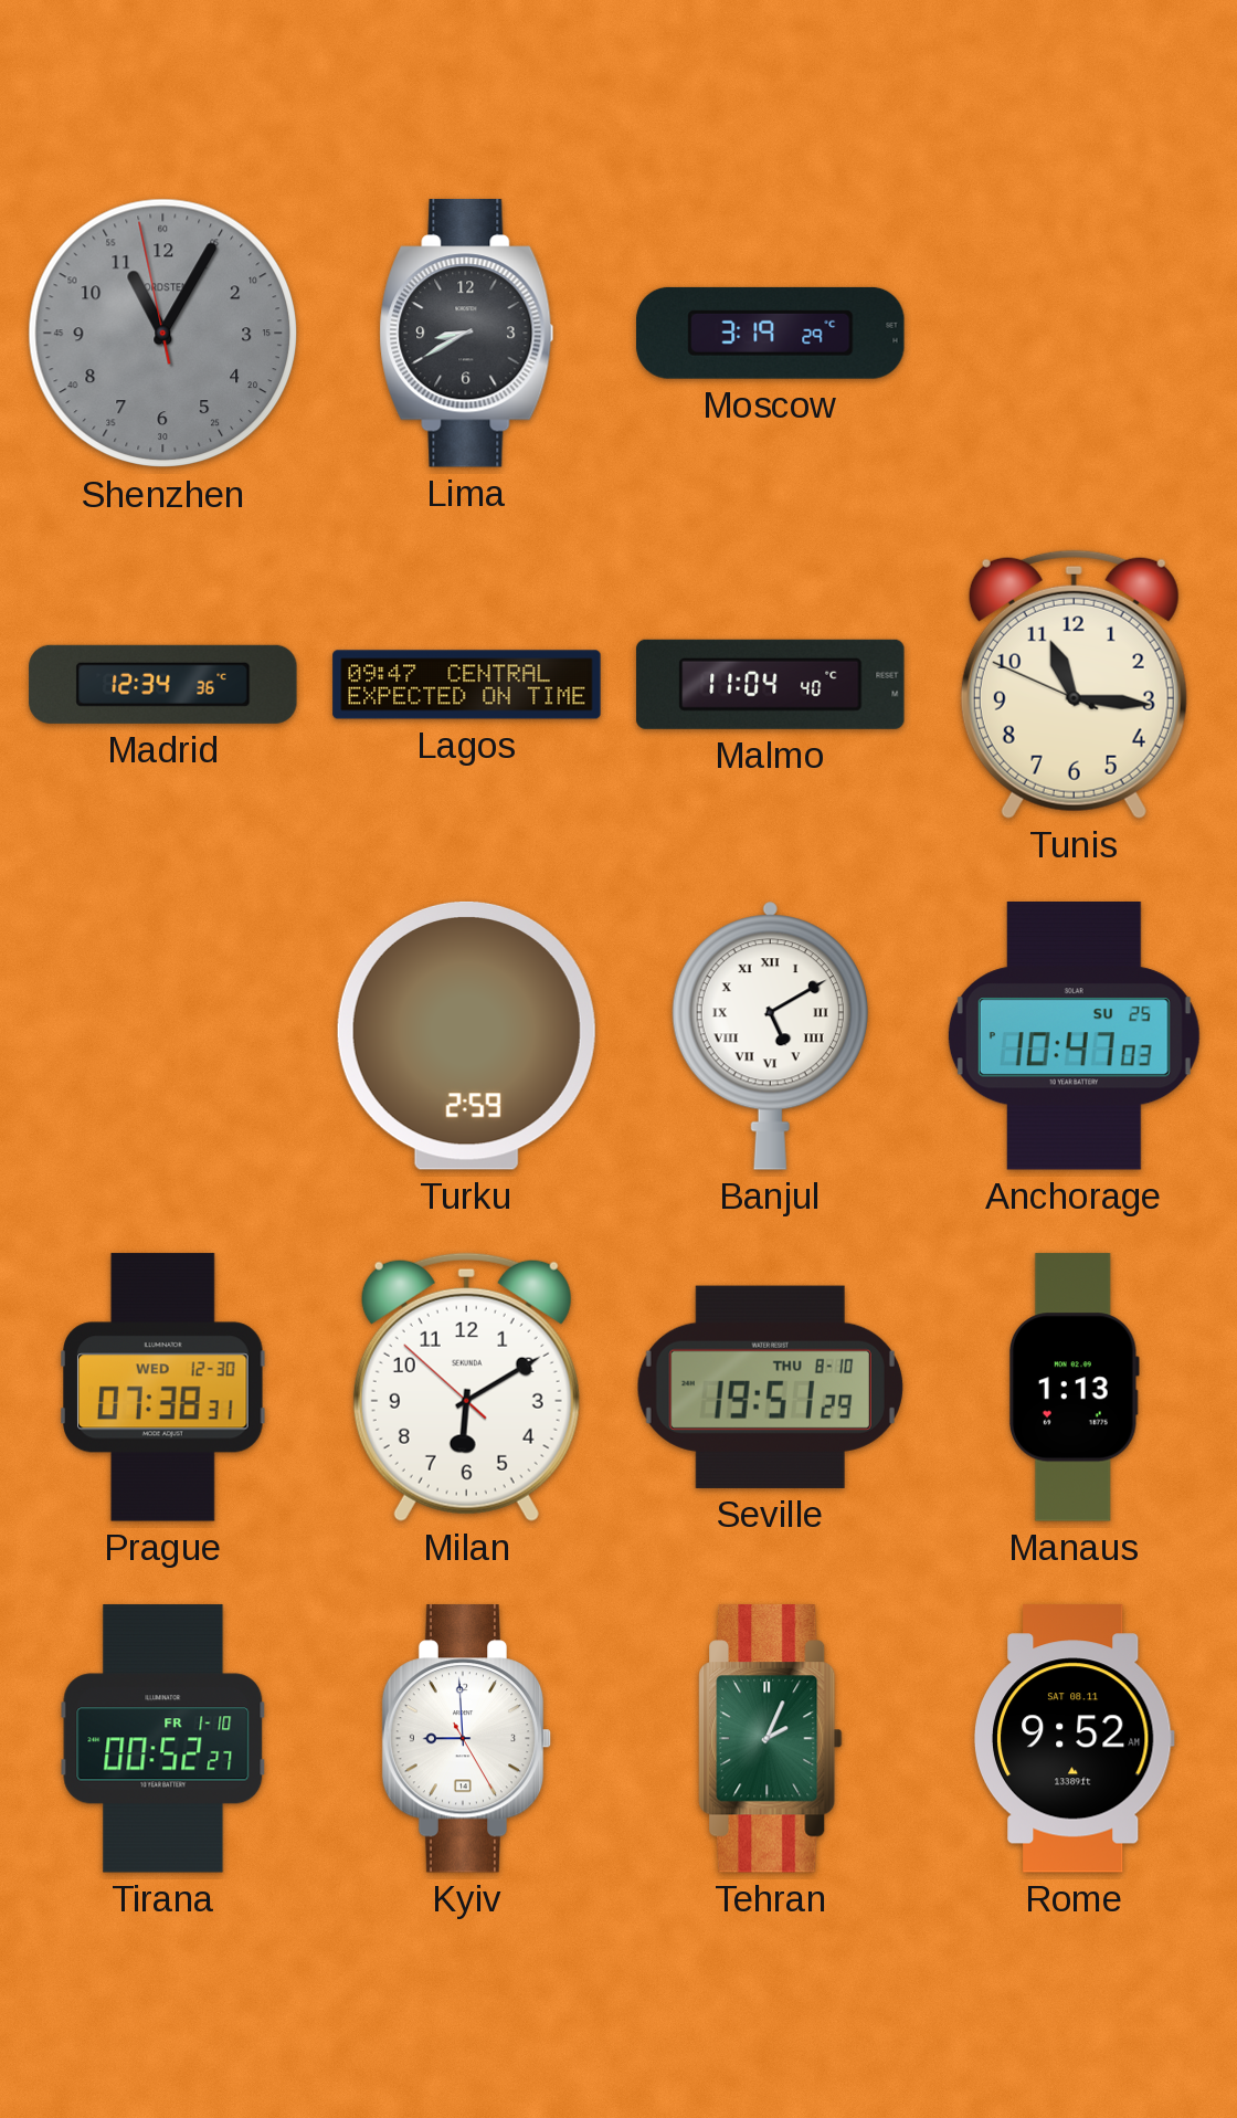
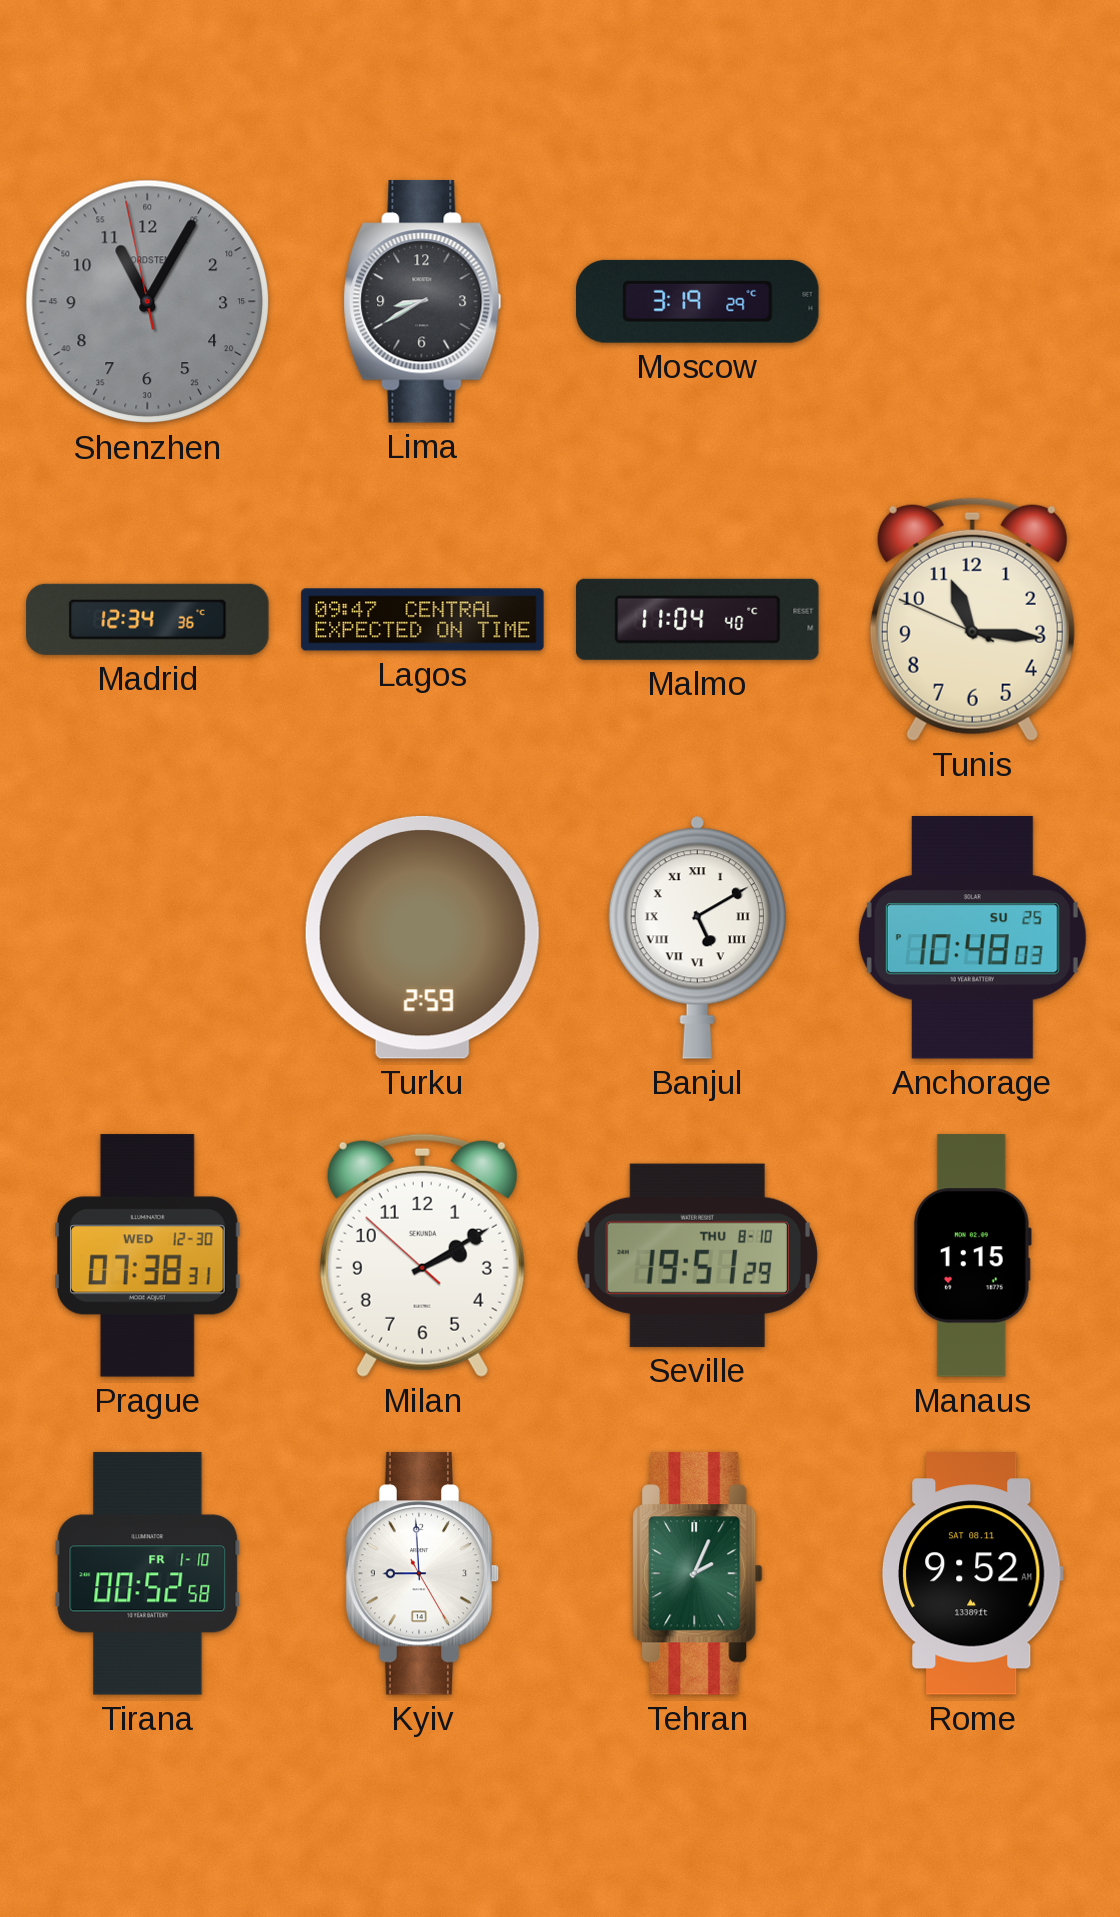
Anchorage: 10:47 -> 10:48 (972, 938)
Milan: 6:09 -> 2:09 (422, 1255)
Manaus: 1:13 -> 1:15 (972, 1256)
Tirana: 00:52:27 -> 00:52:58 (148, 1574)
